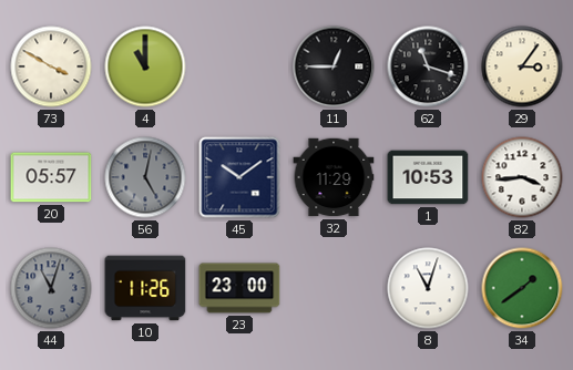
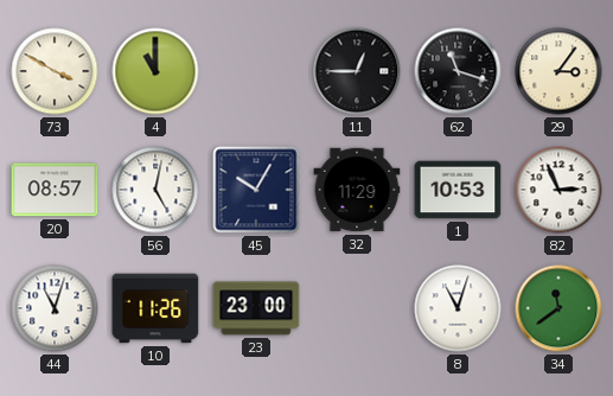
20: 05:57 -> 08:57 (55, 190)
56 dial: grey -> white (155, 190)
45: 10:09 -> 10:05 (256, 190)
82: 3:44 -> 2:56 (558, 190)
44 dial: grey -> white (55, 308)
34: 1:39 -> 11:39 (558, 308)
